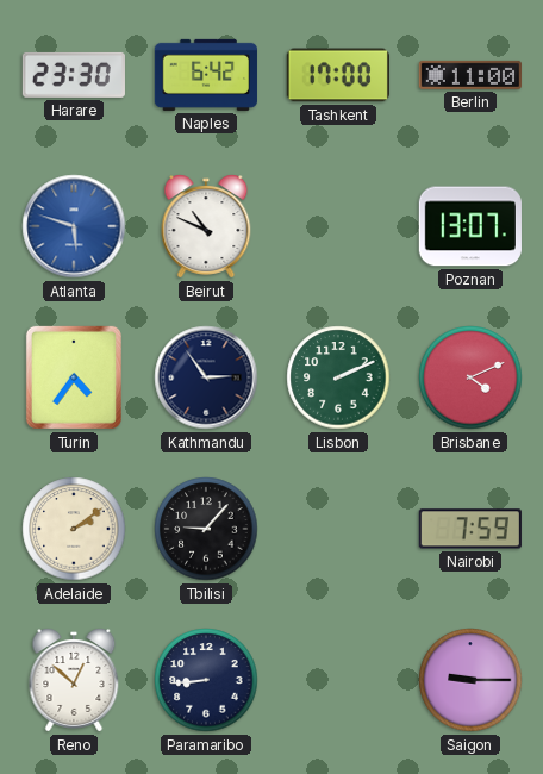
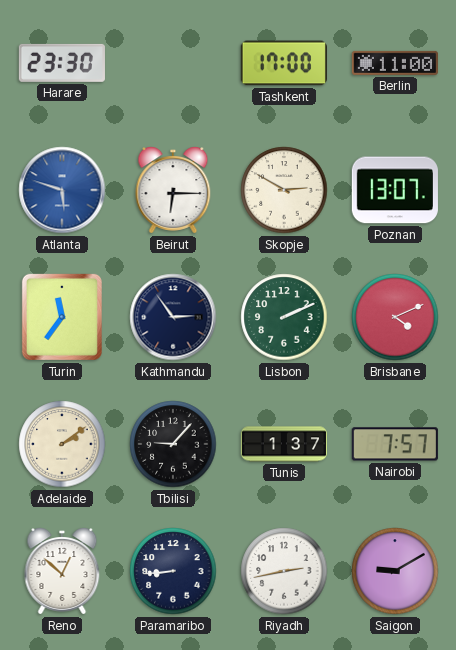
Naples: 6:42 -> none (206, 75)
Beirut: 10:49 -> 6:15 (173, 190)
Skopje: none -> 2:50 (284, 190)
Turin: 4:36 -> 11:36 (62, 317)
Tunis: none -> 1:37 (283, 444)
Nairobi: 7:59 -> 7:57 (395, 444)
Riyadh: none -> 2:43 (284, 571)
Saigon: 9:15 -> 9:10 (395, 571)
